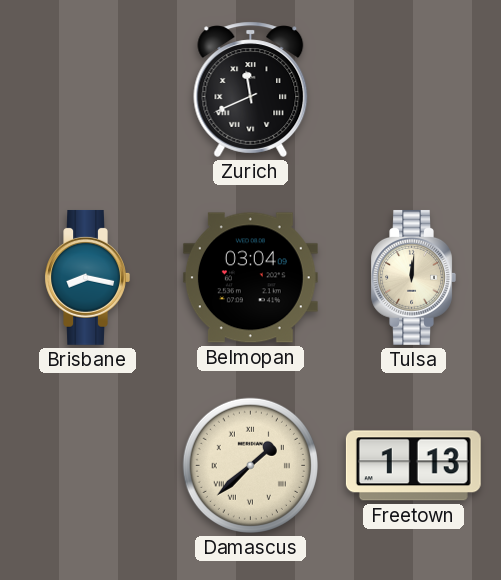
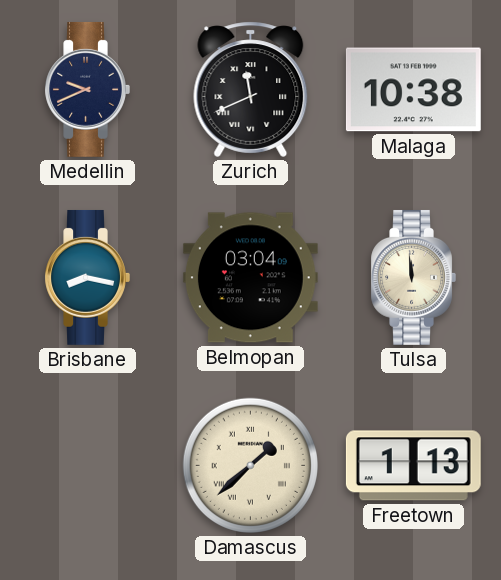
Medellin: none -> 9:41 (87, 89)
Malaga: none -> 10:38 (413, 90)
Tulsa: 12:01 -> 11:59 (413, 277)
